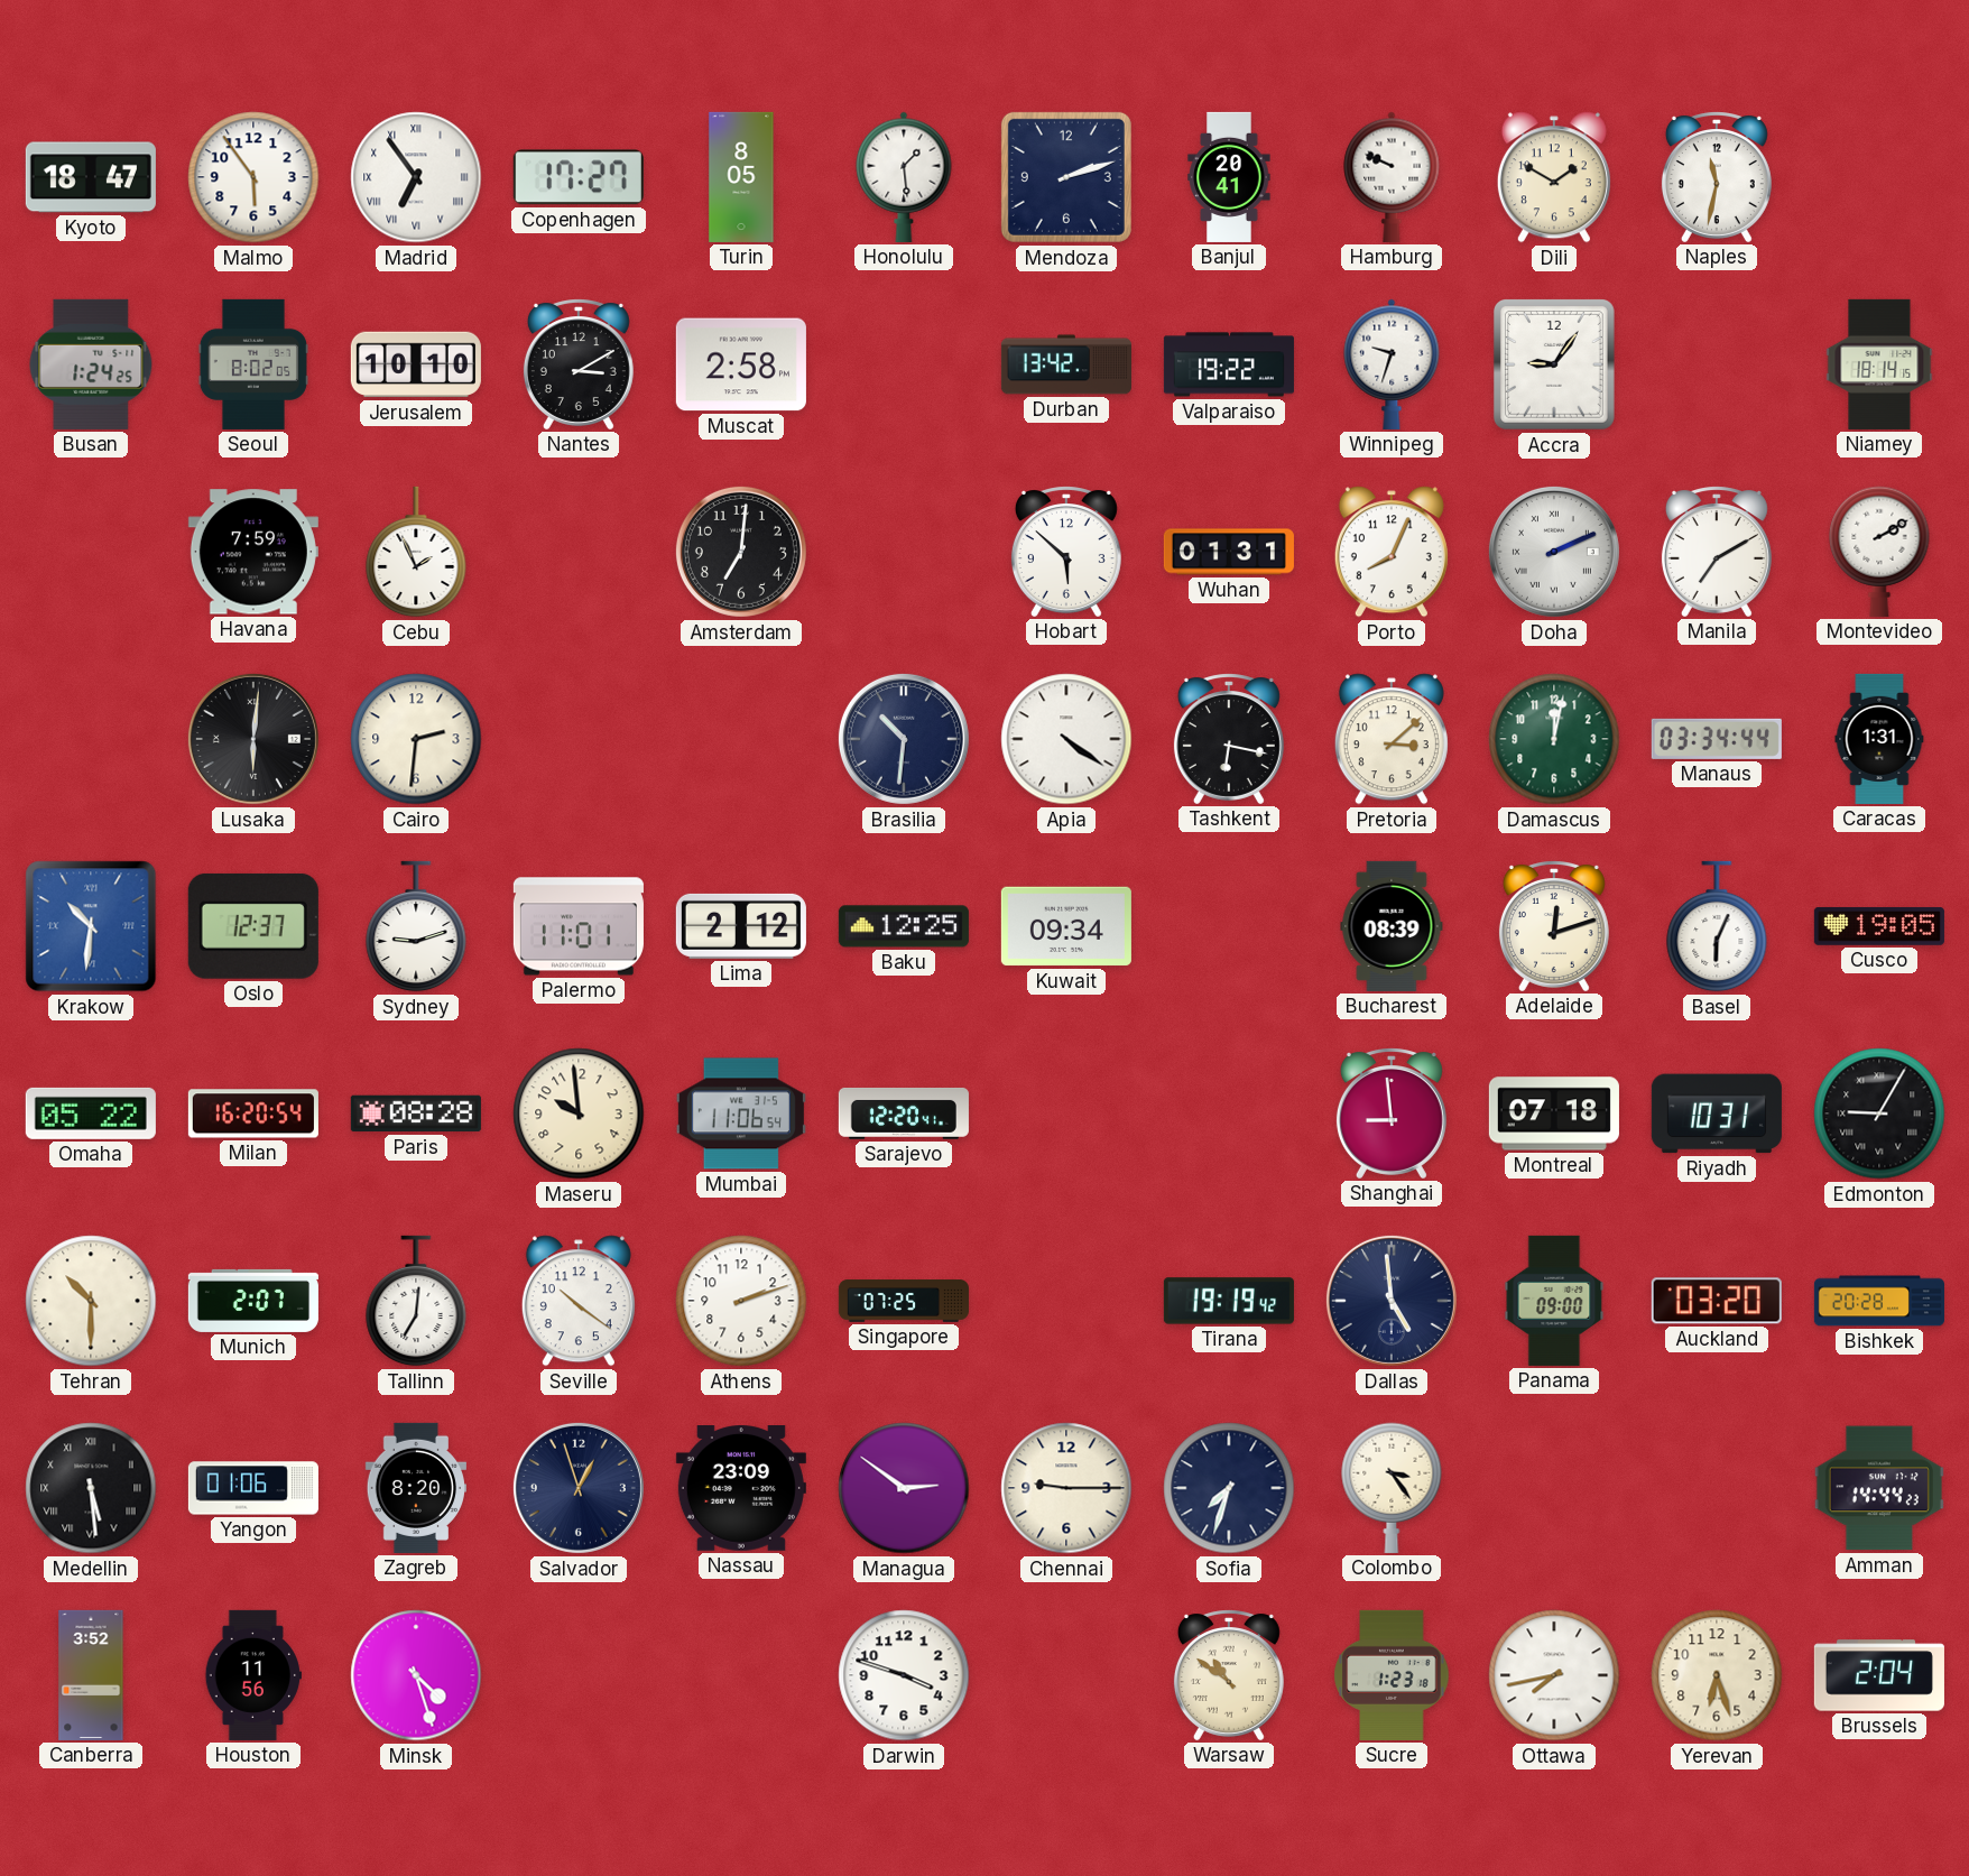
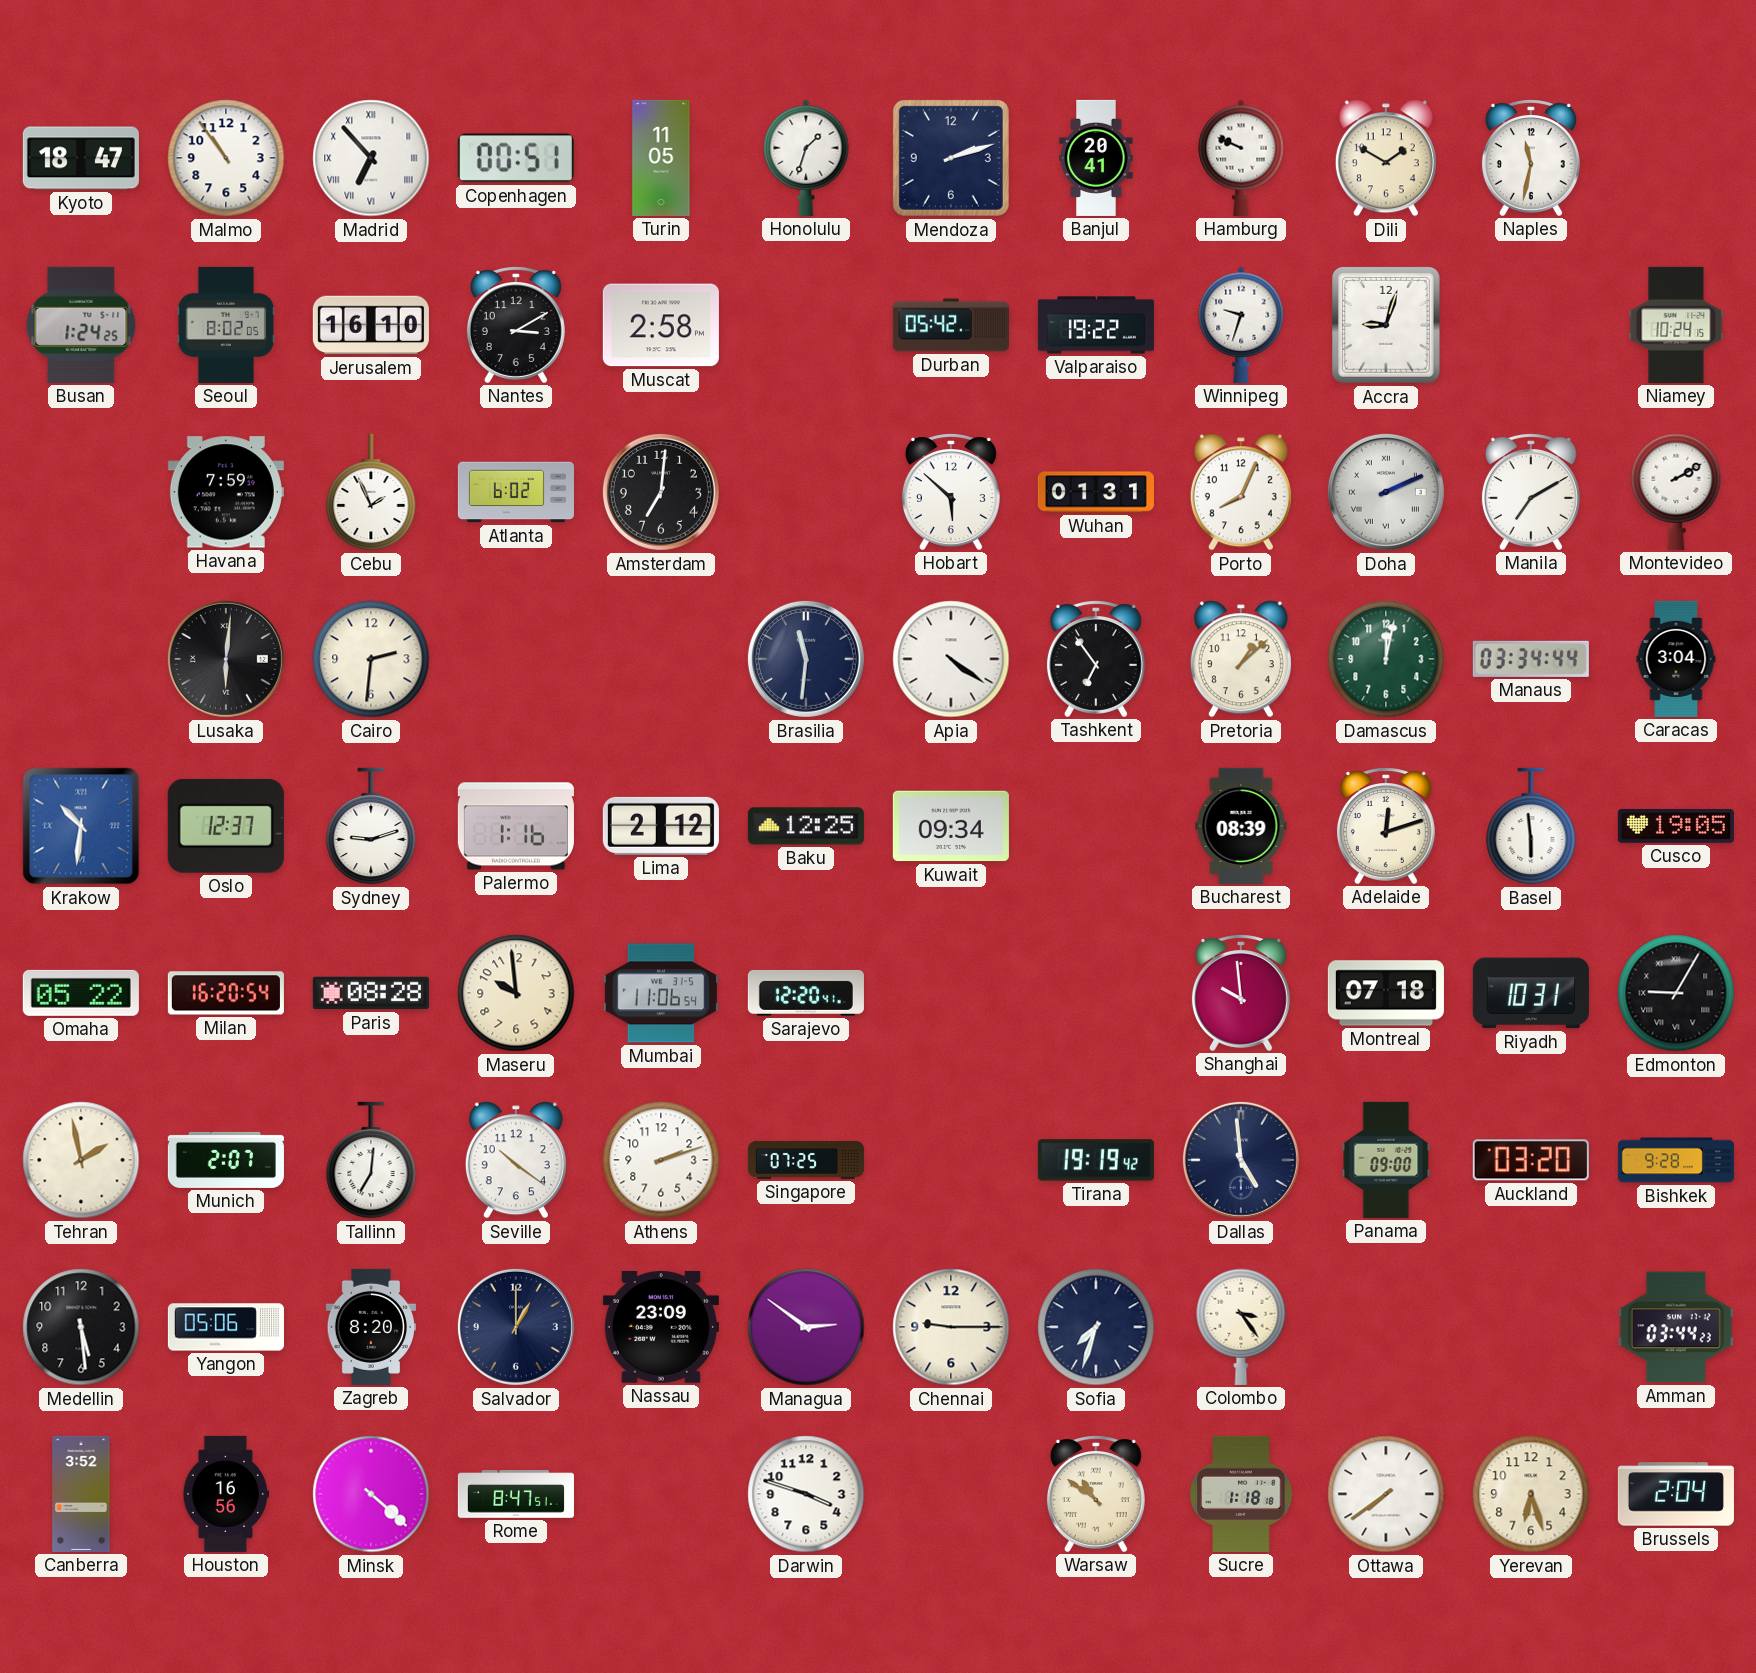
Malmo: 5:54 -> 10:54 (226, 158)
Madrid: 6:54 -> 6:53 (371, 158)
Copenhagen: 17:27 -> 00:51 (516, 158)
Turin: 8:05 -> 11:05 (661, 158)
Honolulu: 1:29 -> 1:33 (806, 158)
Jerusalem: 10:10 -> 16:10 (371, 325)
Durban: 13:42 -> 05:42 (951, 325)
Accra: 9:06 -> 9:03 (1386, 326)
Niamey: 18:14 -> 10:24 (1676, 325)
Atlanta: none -> 6:02 (516, 492)
Brasilia: 10:31 -> 11:31 (806, 659)
Tashkent: 6:17 -> 6:54 (1096, 659)
Pretoria: 3:08 -> 1:08 (1241, 659)
Caracas: 1:31 -> 3:04 (1676, 659)
Palermo: 11:01 -> 1:16 (516, 826)
Basel: 6:04 -> 5:59 (1531, 826)
Shanghai: 8:59 -> 9:59 (1241, 993)
Tehran: 10:30 -> 1:58 (81, 1160)
Bishkek: 20:28 -> 9:28 (1676, 1160)
Medellin numerals: Roman -> Arabic (81, 1327)
Yangon: 01:06 -> 05:06 (226, 1327)
Salvador: 12:57 -> 1:00 (516, 1327)
Amman: 14:44 -> 03:44 (1676, 1327)
Houston: 11:56 -> 16:56 (226, 1494)
Minsk: 4:27 -> 4:22 (371, 1494)
Rome: none -> 8:47 (516, 1494)
Sucre: 1:23 -> 1:18 (1241, 1494)
Ottawa: 7:43 -> 7:39 (1386, 1494)
